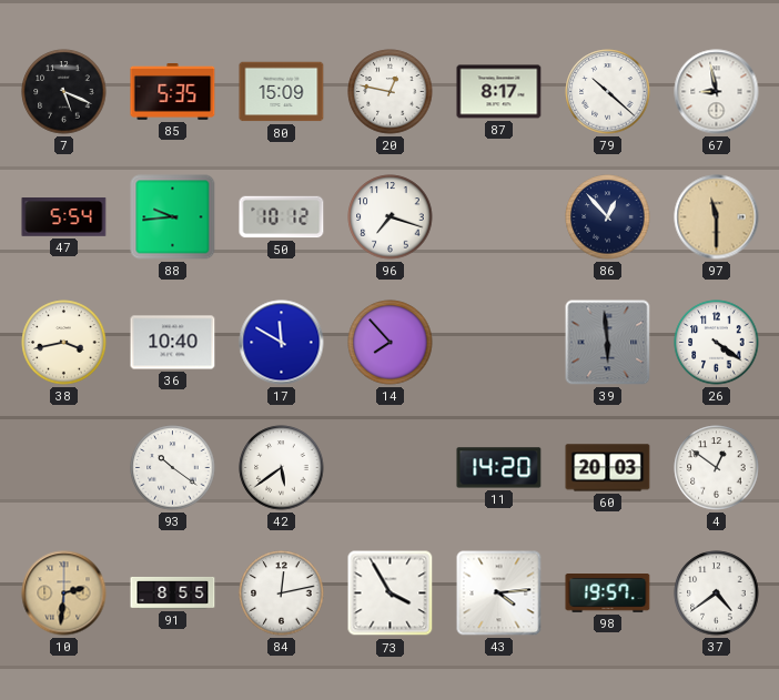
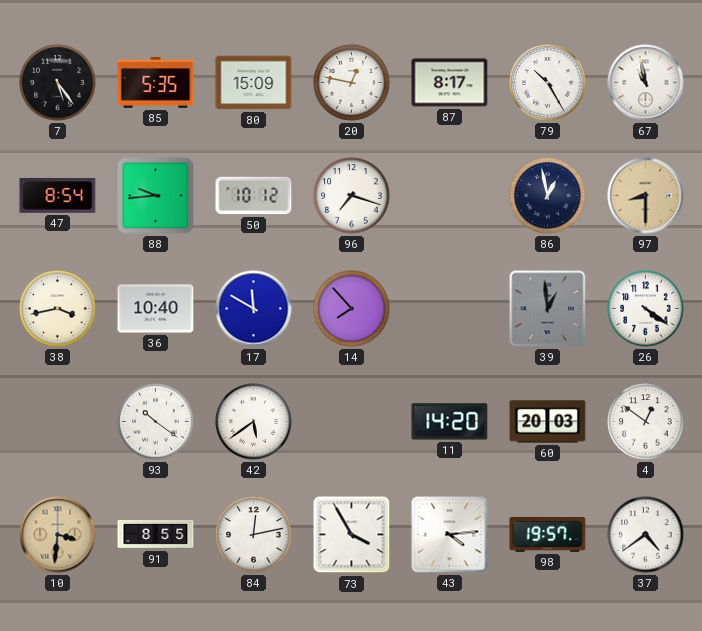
7: 5:19 -> 5:24 (58, 83)
79: 10:22 -> 10:25 (548, 83)
67: 8:58 -> 10:58 (646, 83)
47: 5:54 -> 8:54 (58, 196)
86: 12:53 -> 12:58 (548, 196)
97: 11:30 -> 8:30 (646, 196)
39: 5:59 -> 12:59 (548, 309)
10: 2:31 -> 3:31 (58, 535)
